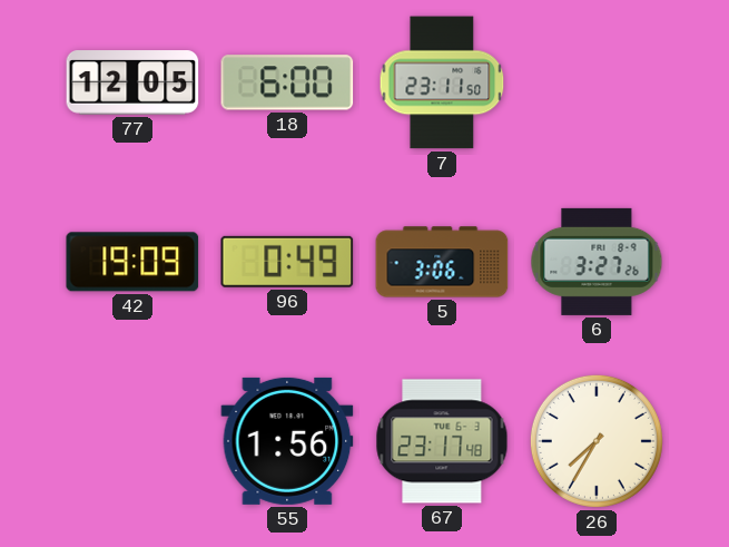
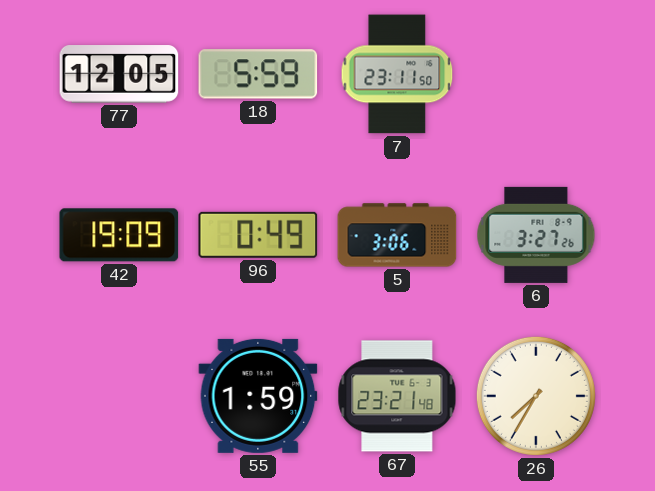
18: 6:00 -> 5:59 (258, 74)
55: 1:56 -> 1:59 (258, 396)
67: 23:17 -> 23:21 (397, 396)
